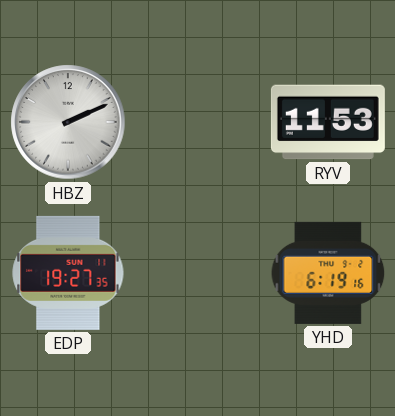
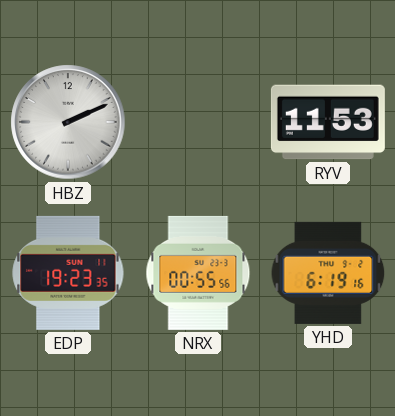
EDP: 19:27 -> 19:23 (68, 273)
NRX: none -> 00:55 (198, 273)
